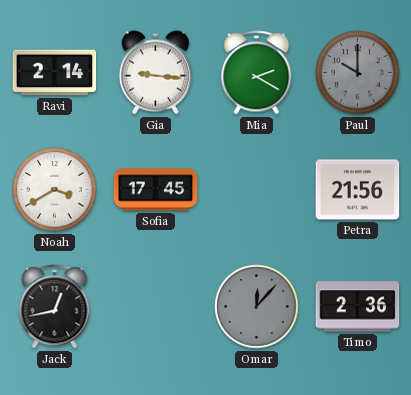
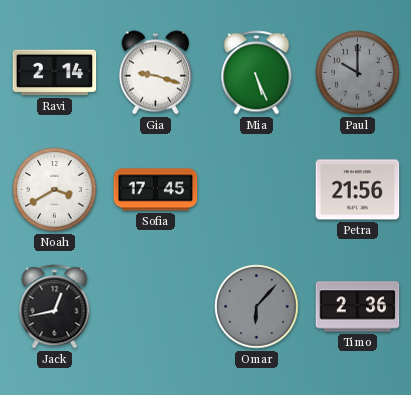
Gia: 9:16 -> 9:18 (155, 73)
Mia: 2:20 -> 5:26 (257, 73)
Omar: 12:07 -> 6:07 (257, 307)
